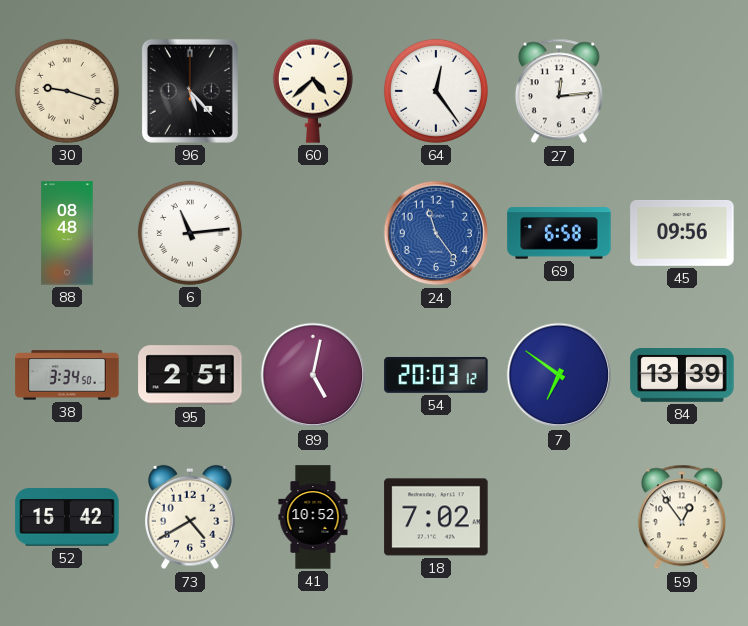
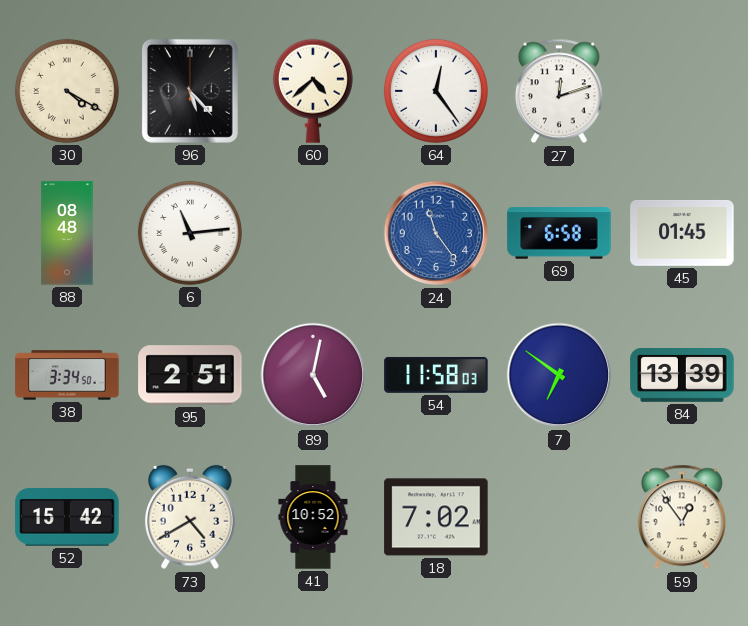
30: 9:18 -> 4:20 (67, 91)
27: 12:14 -> 12:12 (559, 91)
45: 09:56 -> 01:45 (682, 233)
54: 20:03 -> 11:58 (436, 375)
